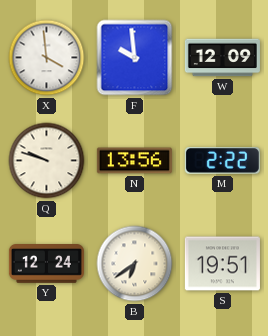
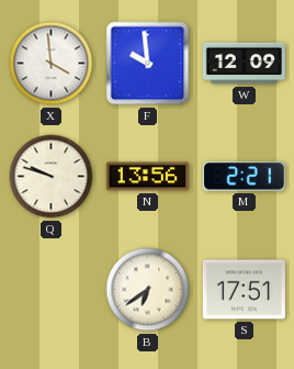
M: 2:22 -> 2:21 (244, 177)
Y: 12:24 -> none (46, 264)
S: 19:51 -> 17:51 (244, 290)
